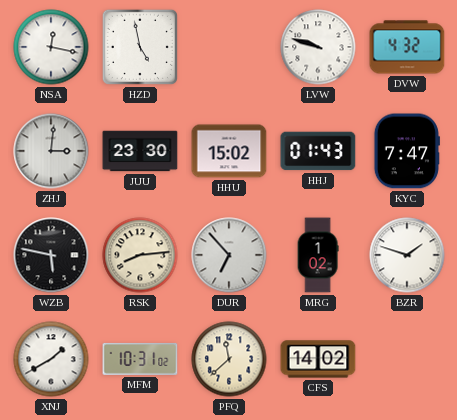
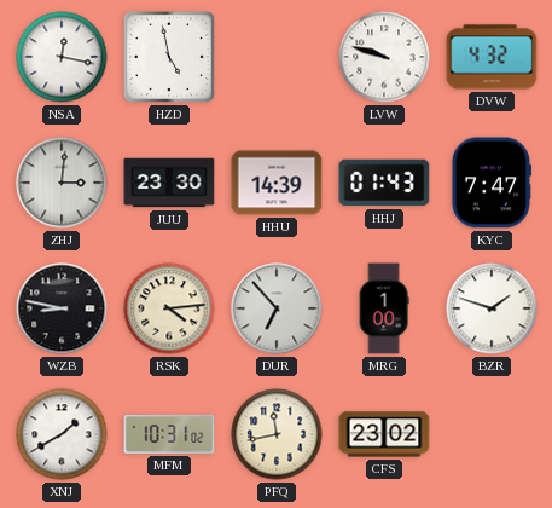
HHU: 15:02 -> 14:39 (277, 183)
WZB: 5:47 -> 8:47 (62, 308)
RSK: 8:14 -> 4:14 (169, 308)
MRG: 1:02 -> 1:00 (384, 308)
PFQ: 11:38 -> 11:43 (277, 434)
CFS: 14:02 -> 23:02 (384, 434)
